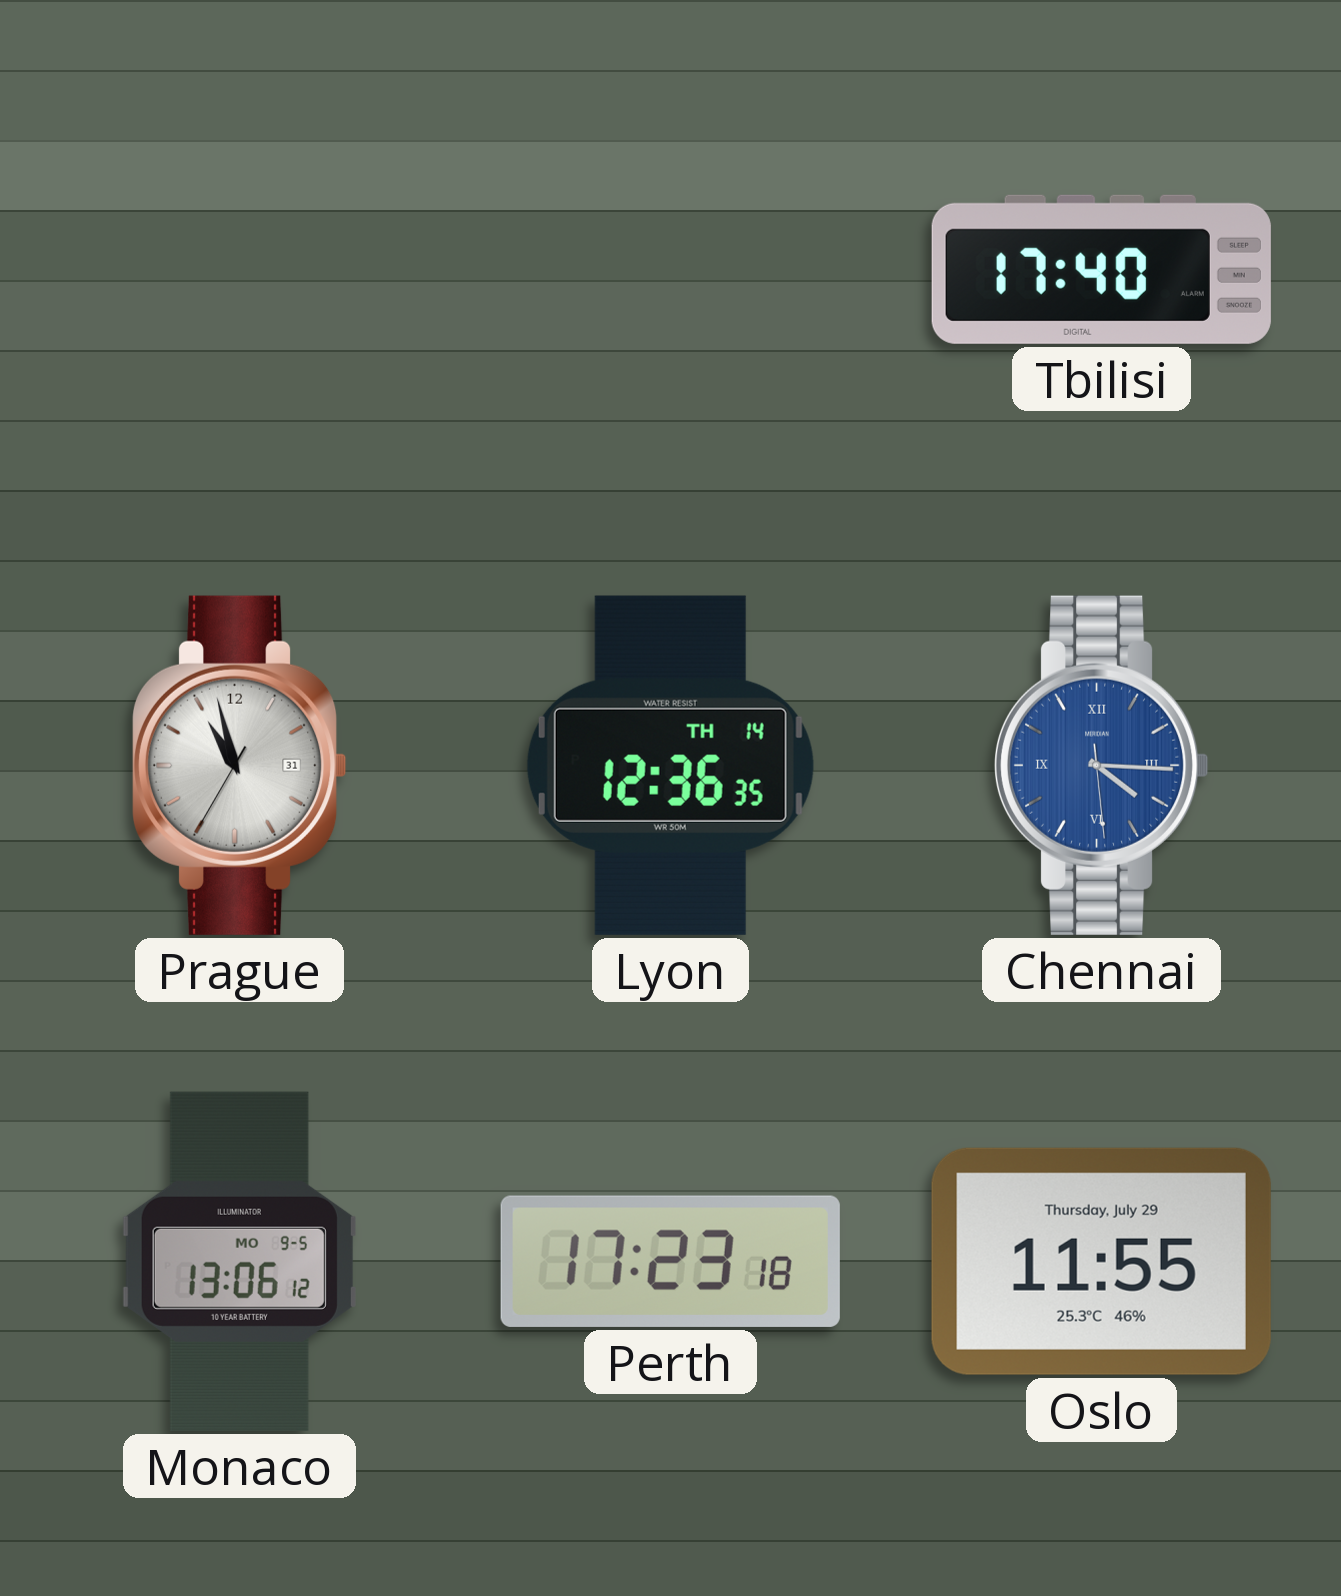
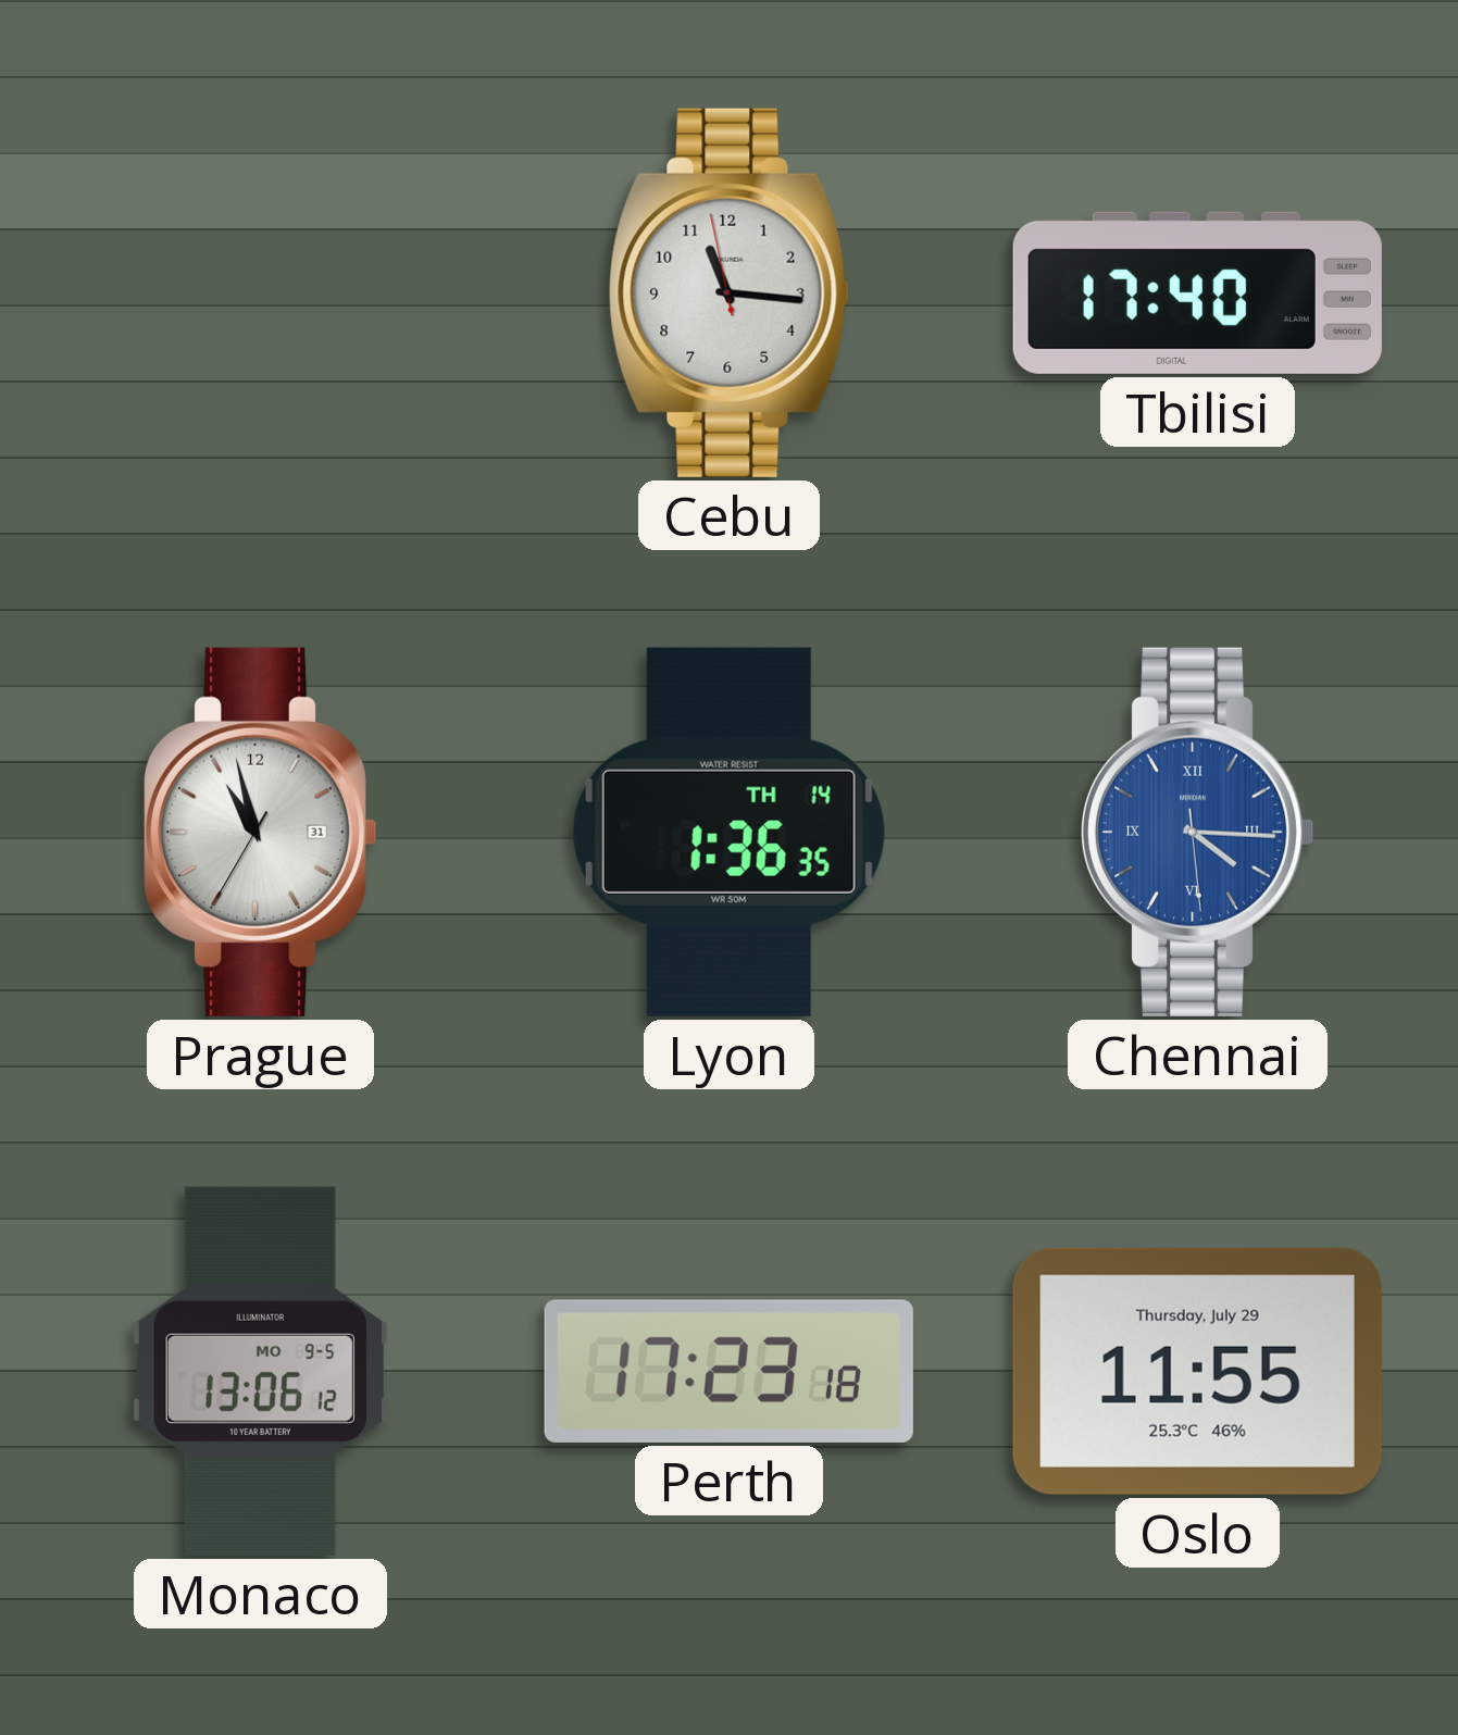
Cebu: none -> 11:15 (728, 292)
Lyon: 12:36 -> 1:36 (728, 832)
